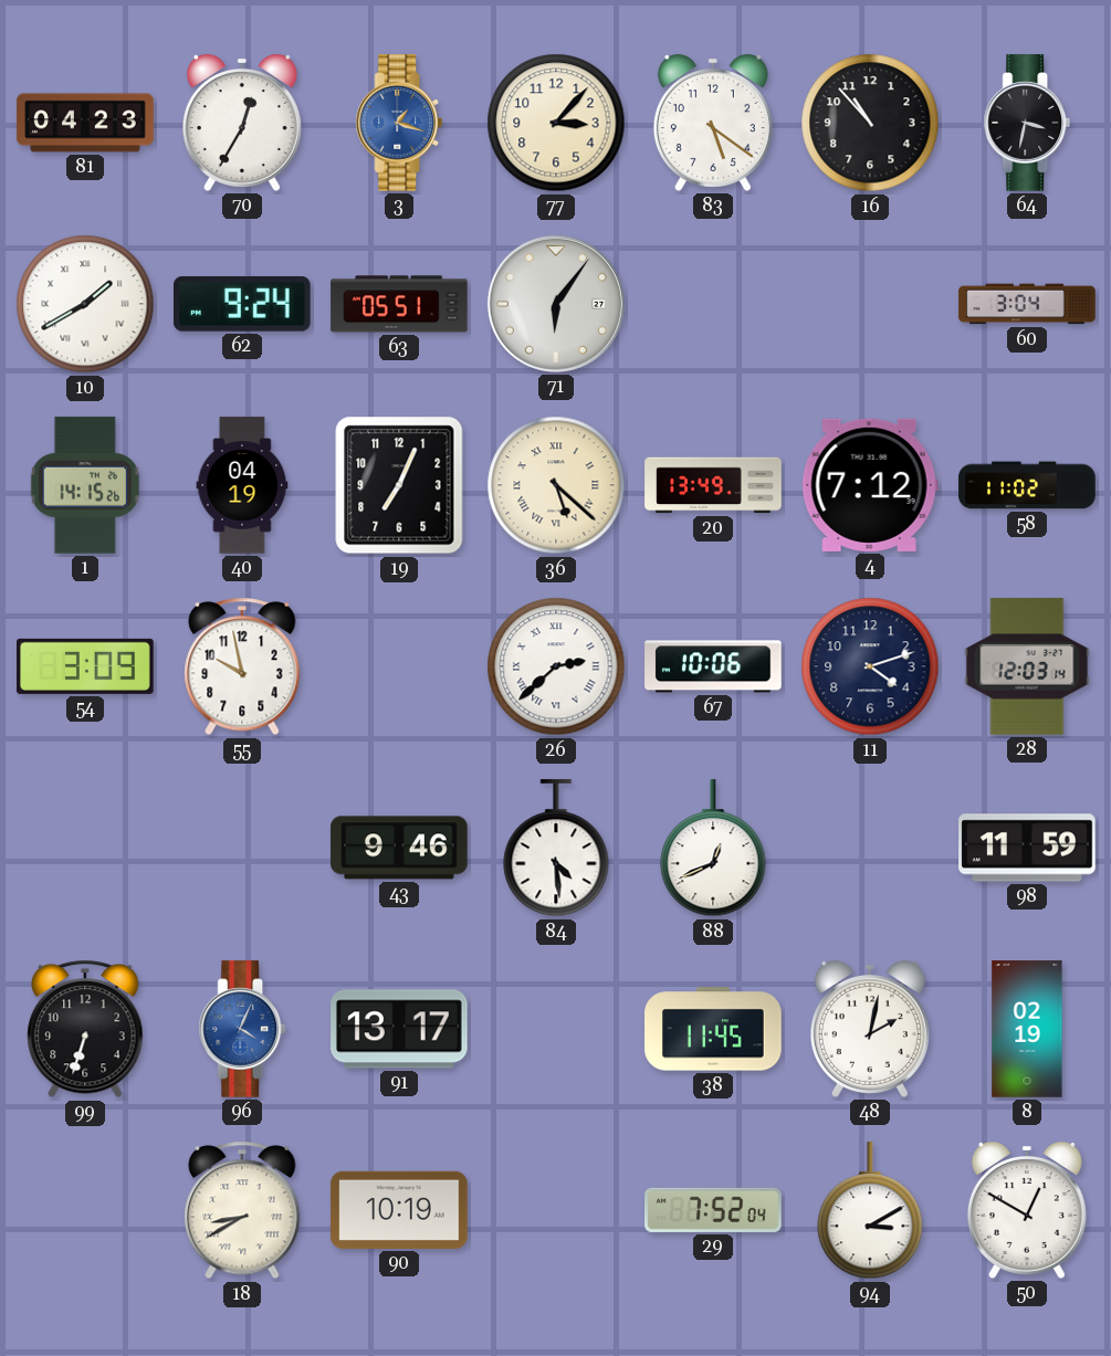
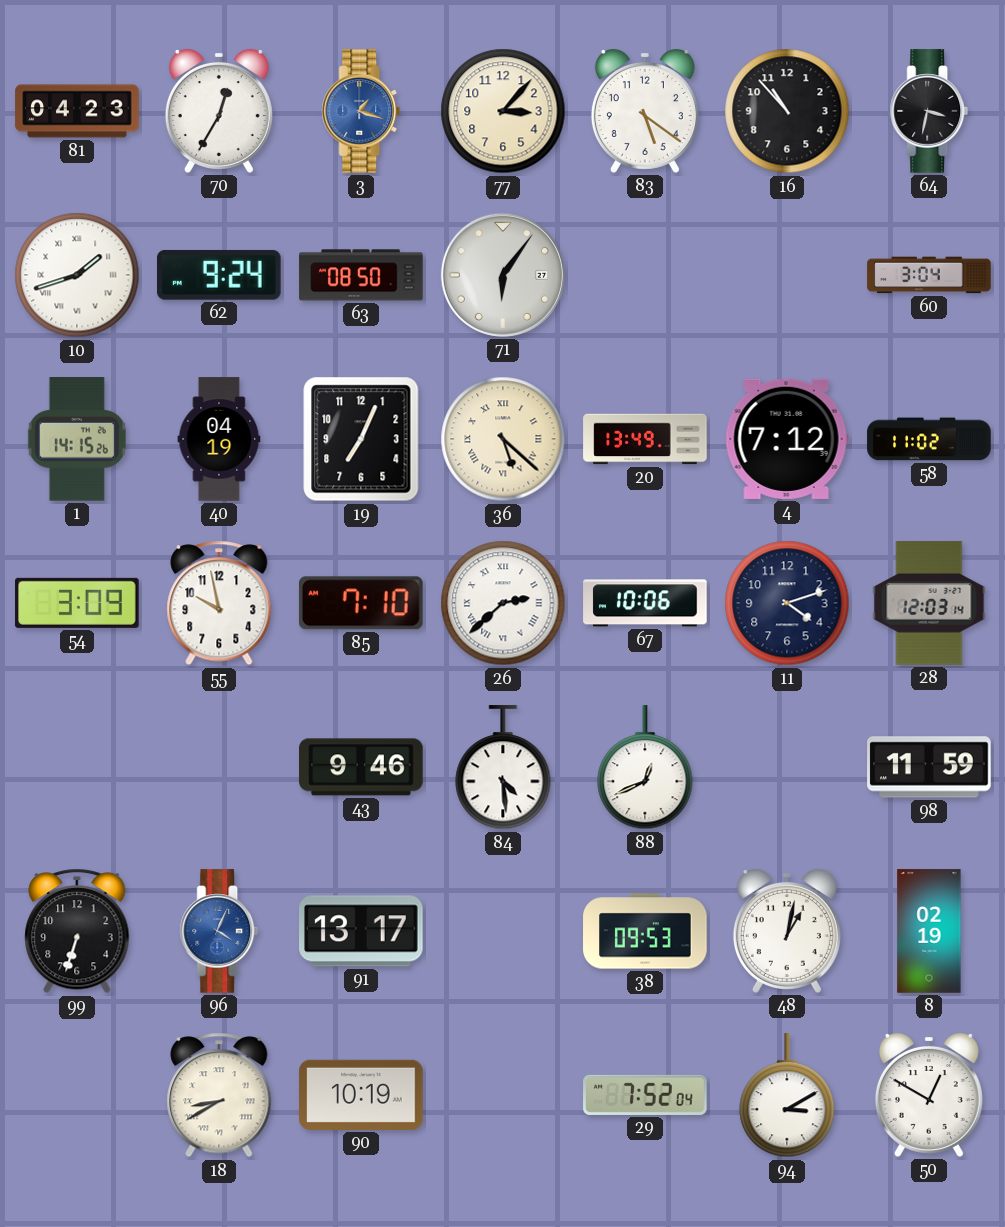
10: 1:40 -> 1:42 (77, 275)
63: 05:51 -> 08:50 (361, 275)
85: none -> 7:10 (361, 603)
38: 11:45 -> 09:53 (645, 931)
48: 2:02 -> 1:02 (787, 931)
